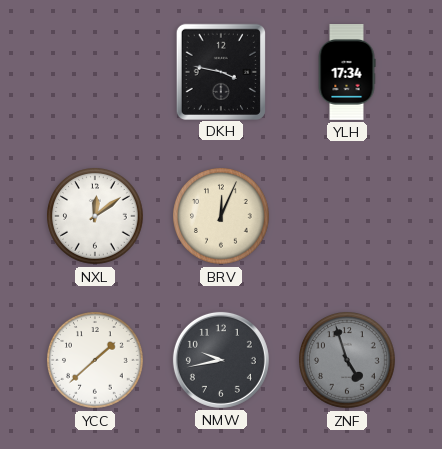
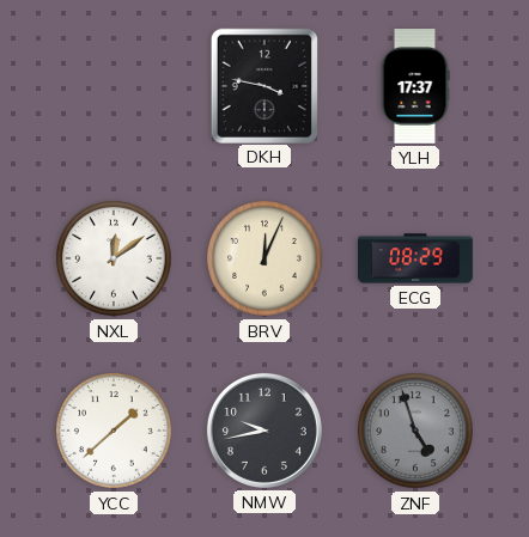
YLH: 17:34 -> 17:37 (415, 87)
ECG: none -> 08:29 (416, 258)
